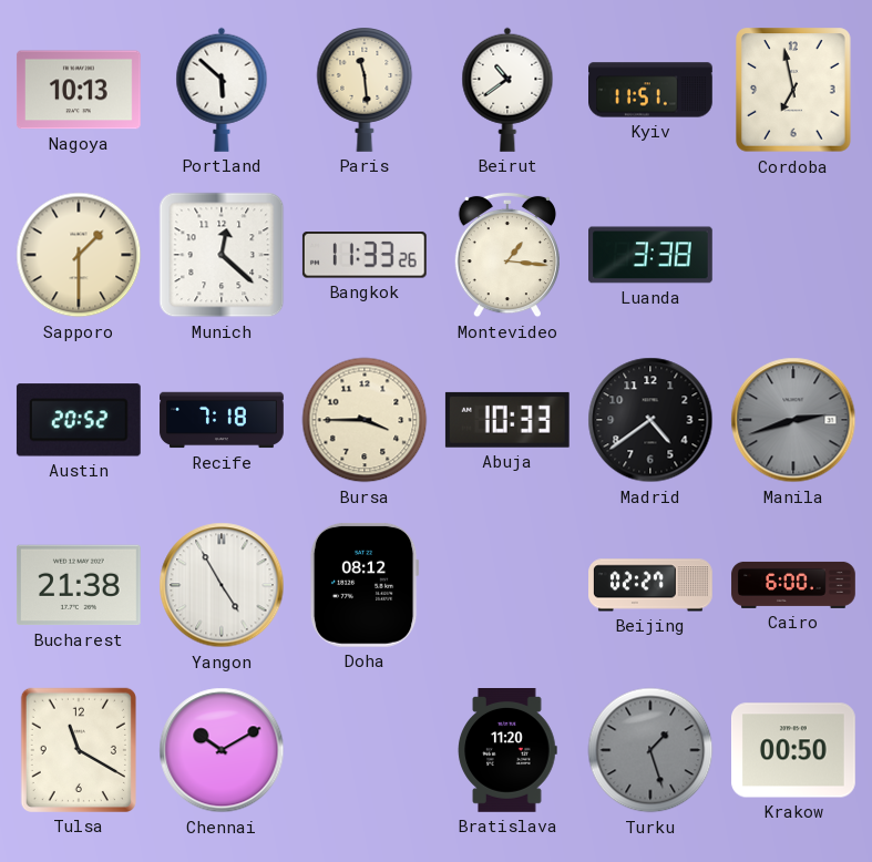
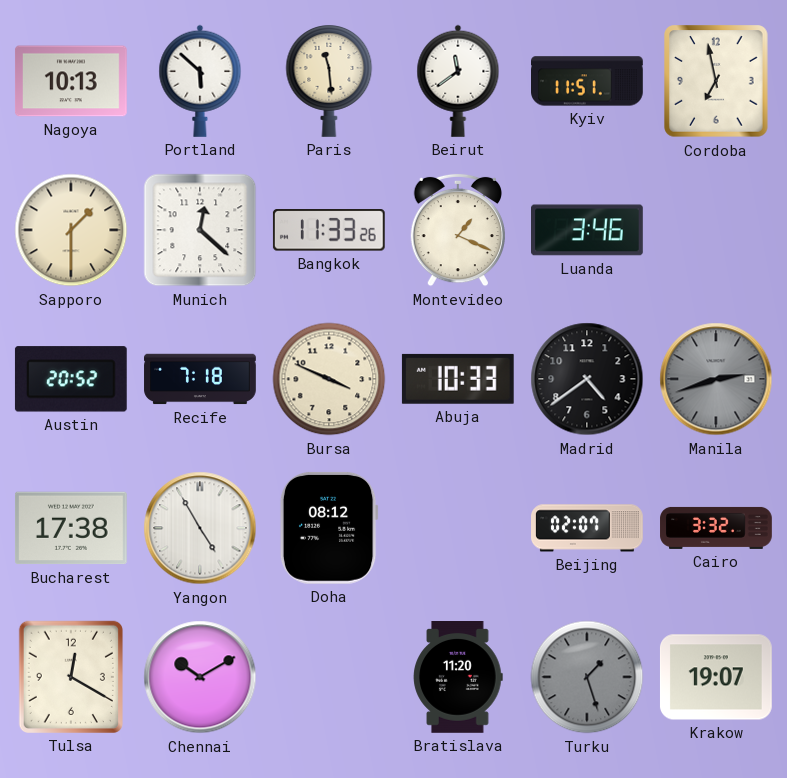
Beirut: 10:39 -> 11:39 (458, 81)
Montevideo: 1:16 -> 1:19 (457, 230)
Luanda: 3:38 -> 3:46 (588, 230)
Bursa: 3:45 -> 3:49 (329, 379)
Bucharest: 21:38 -> 17:38 (71, 528)
Beijing: 02:27 -> 02:07 (588, 528)
Cairo: 6:00 -> 3:32 (716, 528)
Tulsa: 11:20 -> 12:20 (71, 677)
Krakow: 00:50 -> 19:07 (716, 677)
